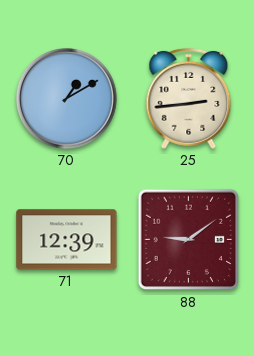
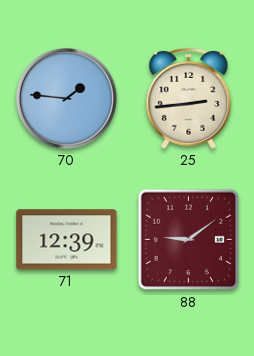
70: 1:10 -> 1:46 (66, 98)
